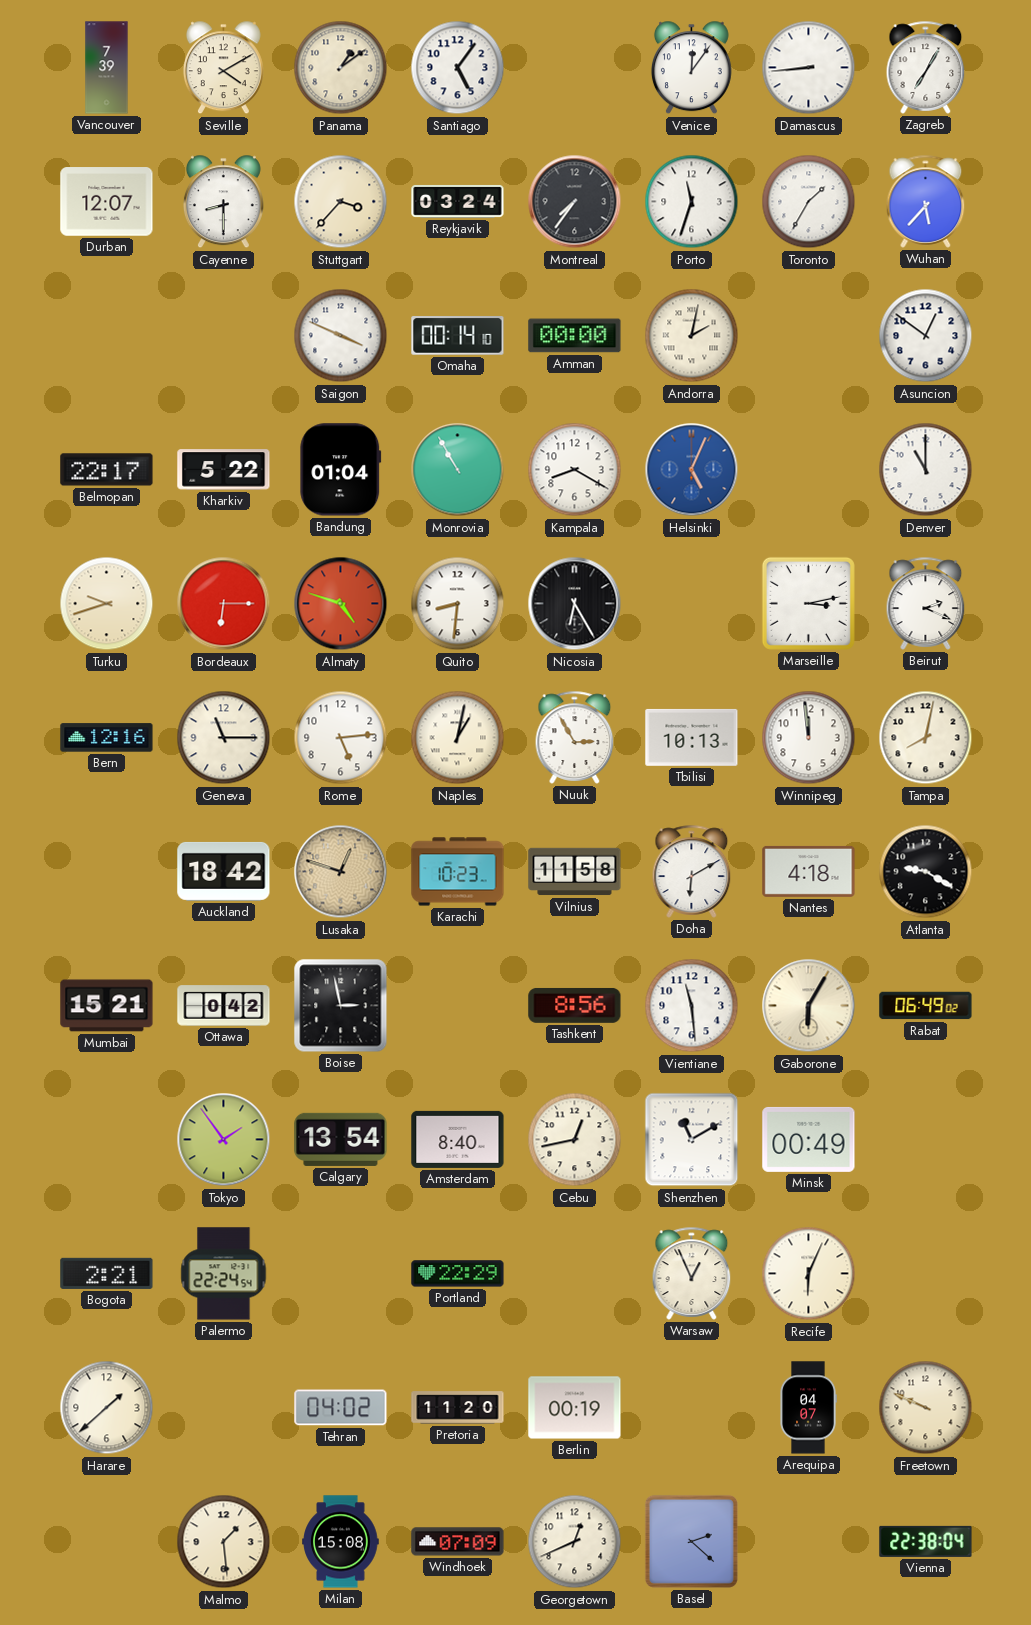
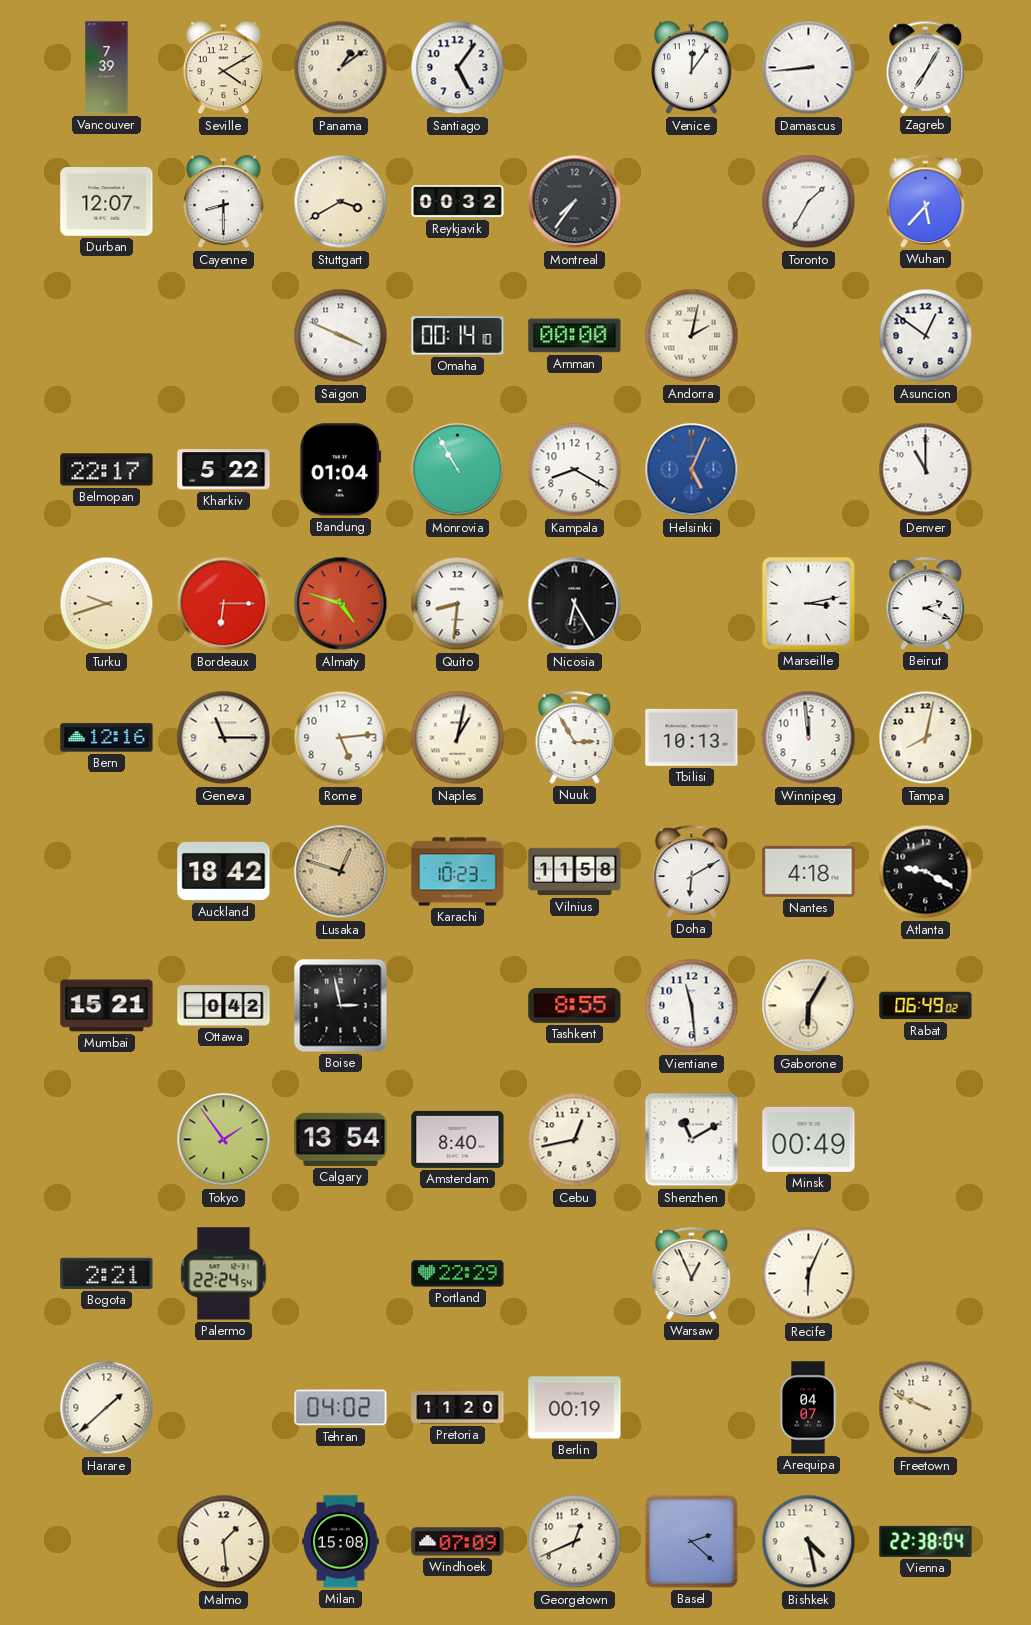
Stuttgart: 3:37 -> 3:40 (341, 202)
Reykjavik: 03:24 -> 00:32 (458, 201)
Porto: 11:33 -> none (692, 202)
Tashkent: 8:56 -> 8:55 (575, 1005)
Bishkek: none -> 4:28 (809, 1542)
